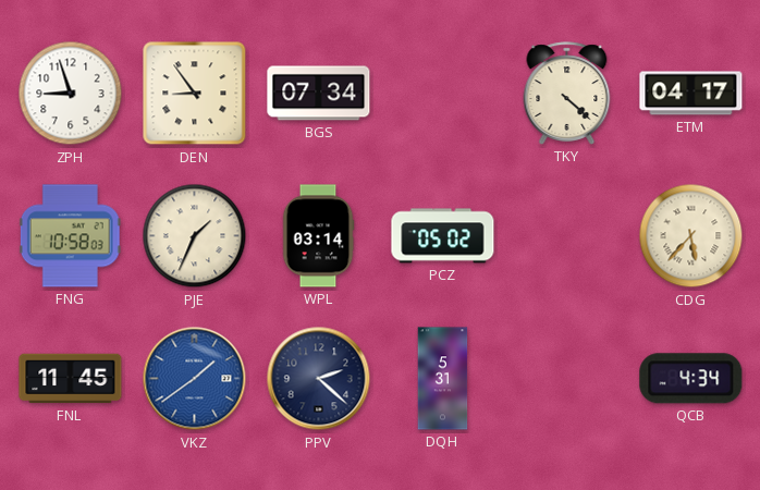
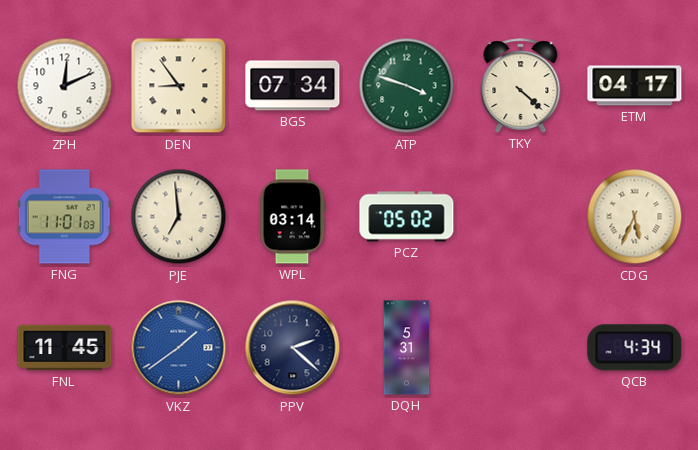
ZPH: 8:57 -> 12:11 (65, 86)
ATP: none -> 3:48 (407, 86)
FNG: 10:58 -> 11:01 (64, 217)
PJE: 1:34 -> 6:59 (179, 217)
CDG: 5:37 -> 5:34 (635, 217)
